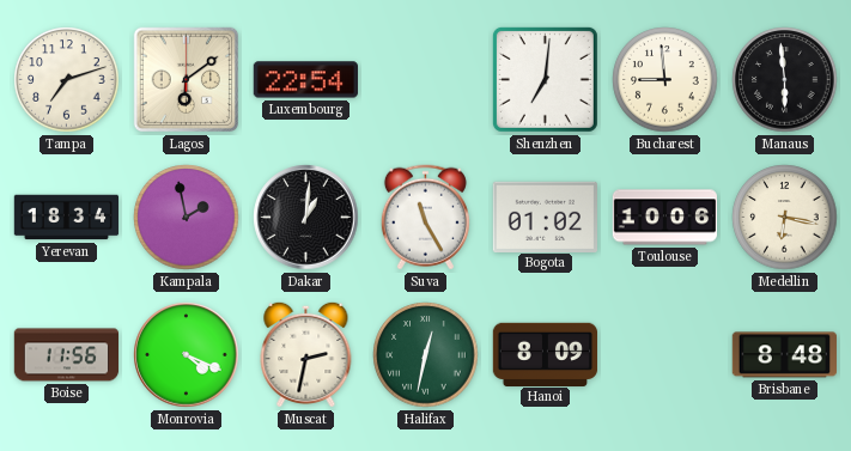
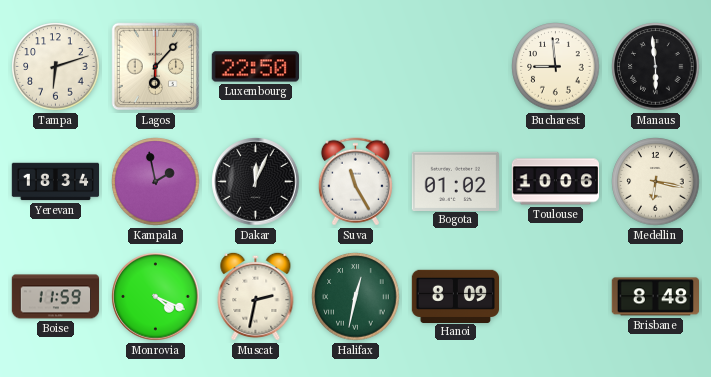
Tampa: 7:12 -> 6:12 (56, 67)
Lagos: 6:09 -> 6:07 (156, 67)
Luxembourg: 22:54 -> 22:50 (255, 67)
Shenzhen: 7:01 -> none (545, 79)
Dakar: 1:01 -> 12:04 (256, 182)
Boise: 11:56 -> 11:59 (56, 297)
